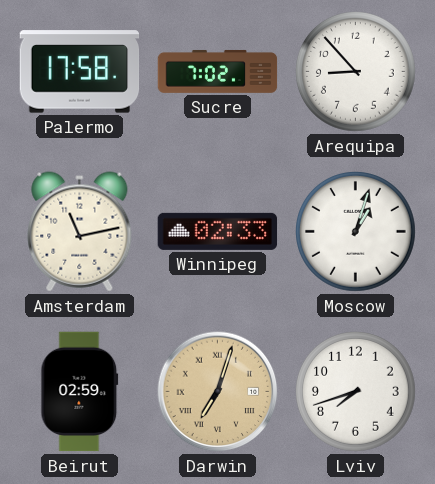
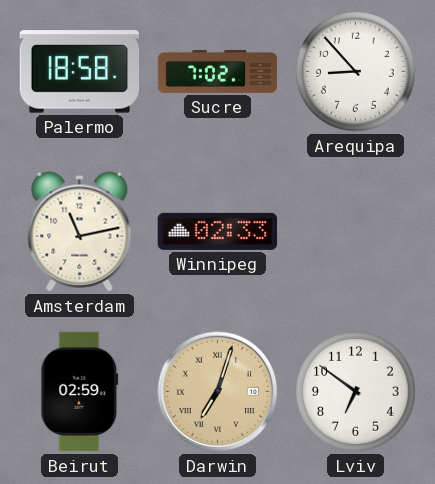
Palermo: 17:58 -> 18:58 (80, 72)
Moscow: 1:03 -> none (356, 232)
Lviv: 7:42 -> 6:51 (356, 392)
